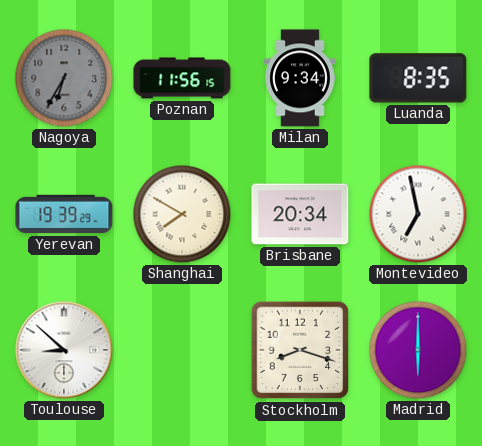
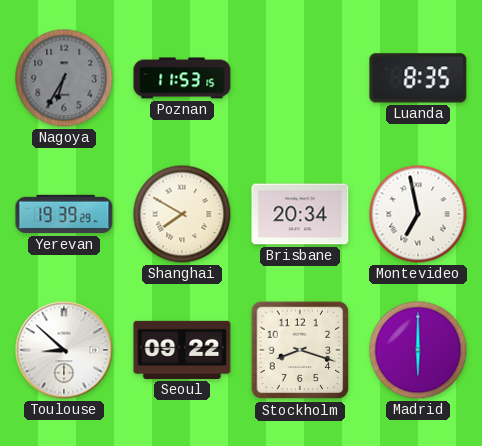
Poznan: 11:56 -> 11:53 (182, 78)
Milan: 9:34 -> none (300, 78)
Seoul: none -> 09:22 (182, 350)
